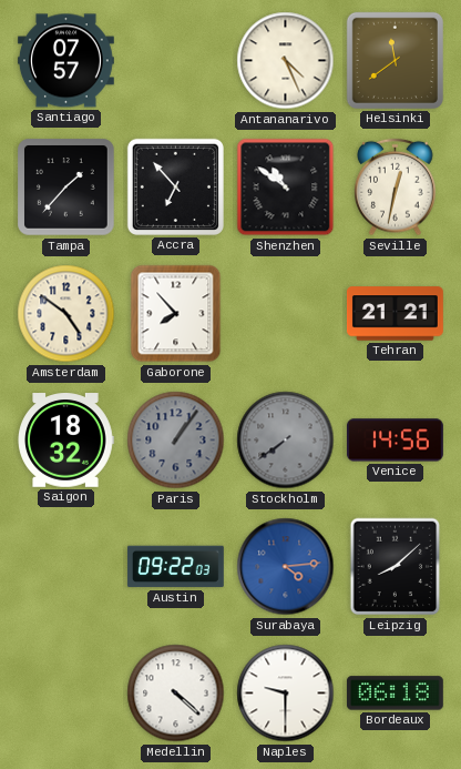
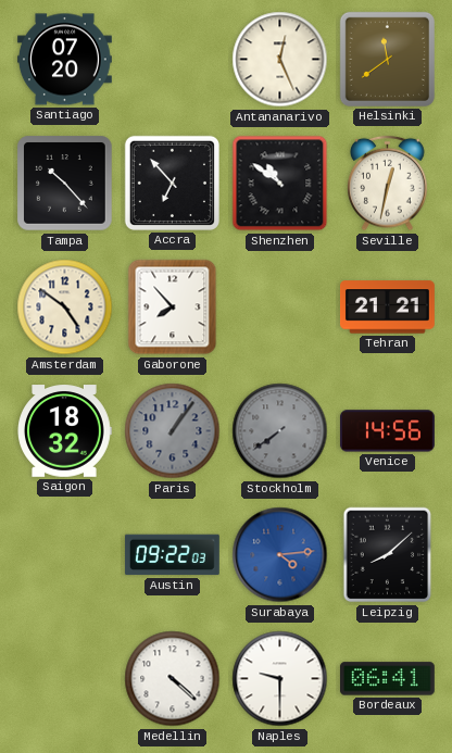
Santiago: 07:57 -> 07:20 (65, 60)
Antananarivo: 4:26 -> 12:26 (280, 60)
Tampa: 1:37 -> 10:23 (65, 184)
Bordeaux: 06:18 -> 06:41 (387, 679)
